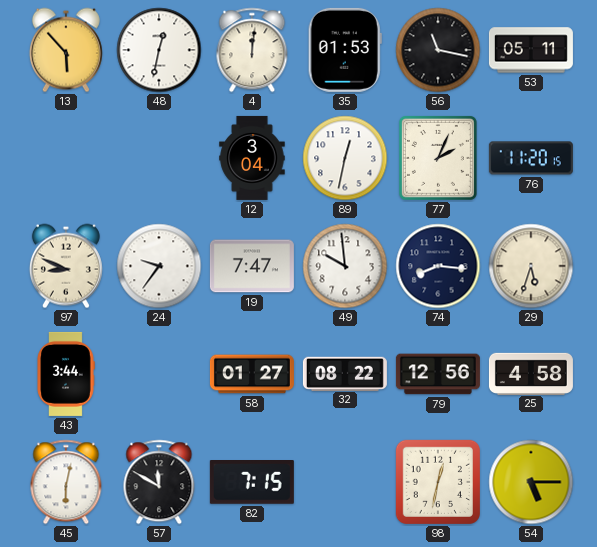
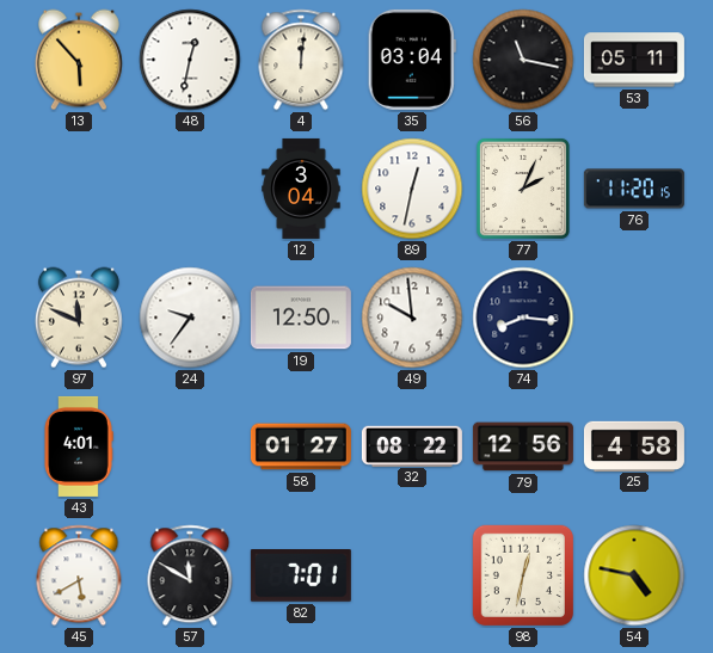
35: 01:53 -> 03:04 (412, 60)
97: 8:49 -> 11:49 (79, 318)
19: 7:47 -> 12:50 (301, 318)
29: 5:33 -> none (531, 266)
43: 3:44 -> 4:01 (79, 446)
45: 6:02 -> 5:40 (79, 575)
82: 7:15 -> 7:01 (301, 577)
54: 5:15 -> 4:47 (634, 575)
